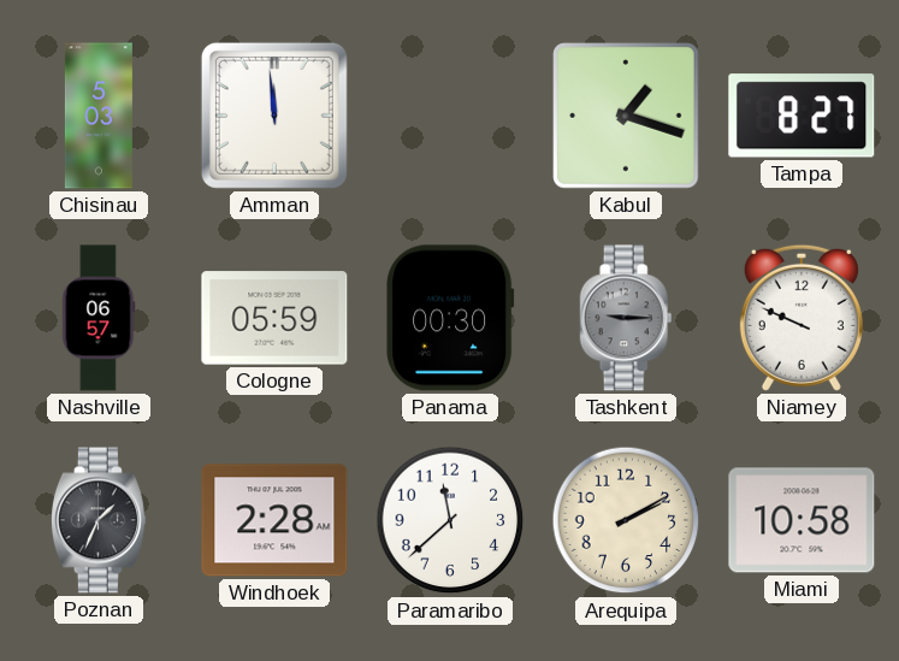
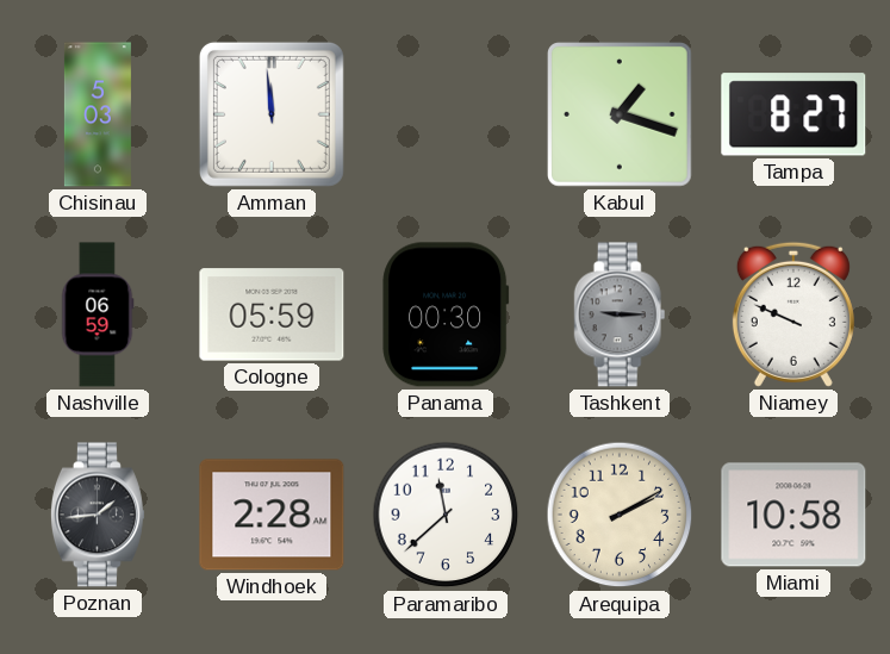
Nashville: 06:57 -> 06:59 (98, 314)
Poznan: 1:34 -> 1:44 (98, 515)
